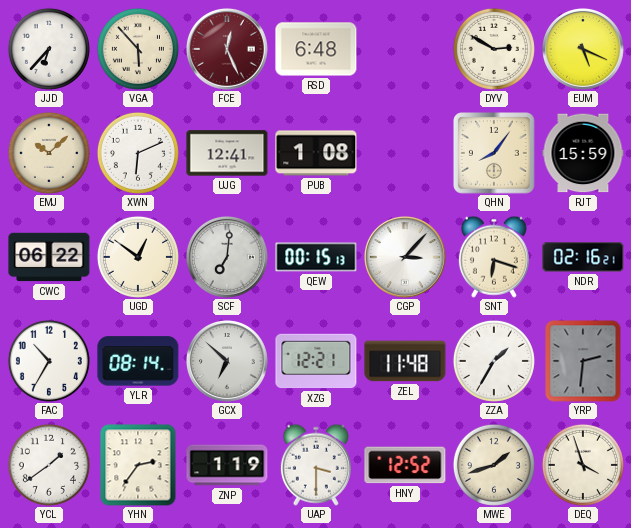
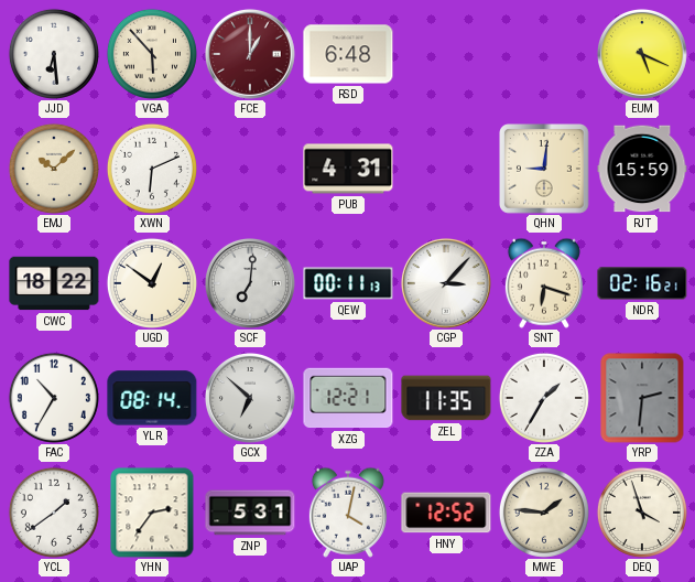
JJD: 6:37 -> 6:29 (54, 54)
FCE: 12:26 -> 1:00 (250, 54)
DYV: 2:50 -> none (494, 49)
UJG: 12:41 -> none (227, 153)
PUB: 1:08 -> 4:31 (348, 169)
QHN: 8:06 -> 9:01 (545, 170)
CWC: 06:22 -> 18:22 (54, 283)
QEW: 00:15 -> 00:11 (348, 283)
ZEL: 11:48 -> 11:35 (446, 398)
ZNP: 1:19 -> 5:31 (250, 513)
UAP: 3:30 -> 4:02 (348, 513)
MWE: 1:42 -> 1:46 (544, 513)
